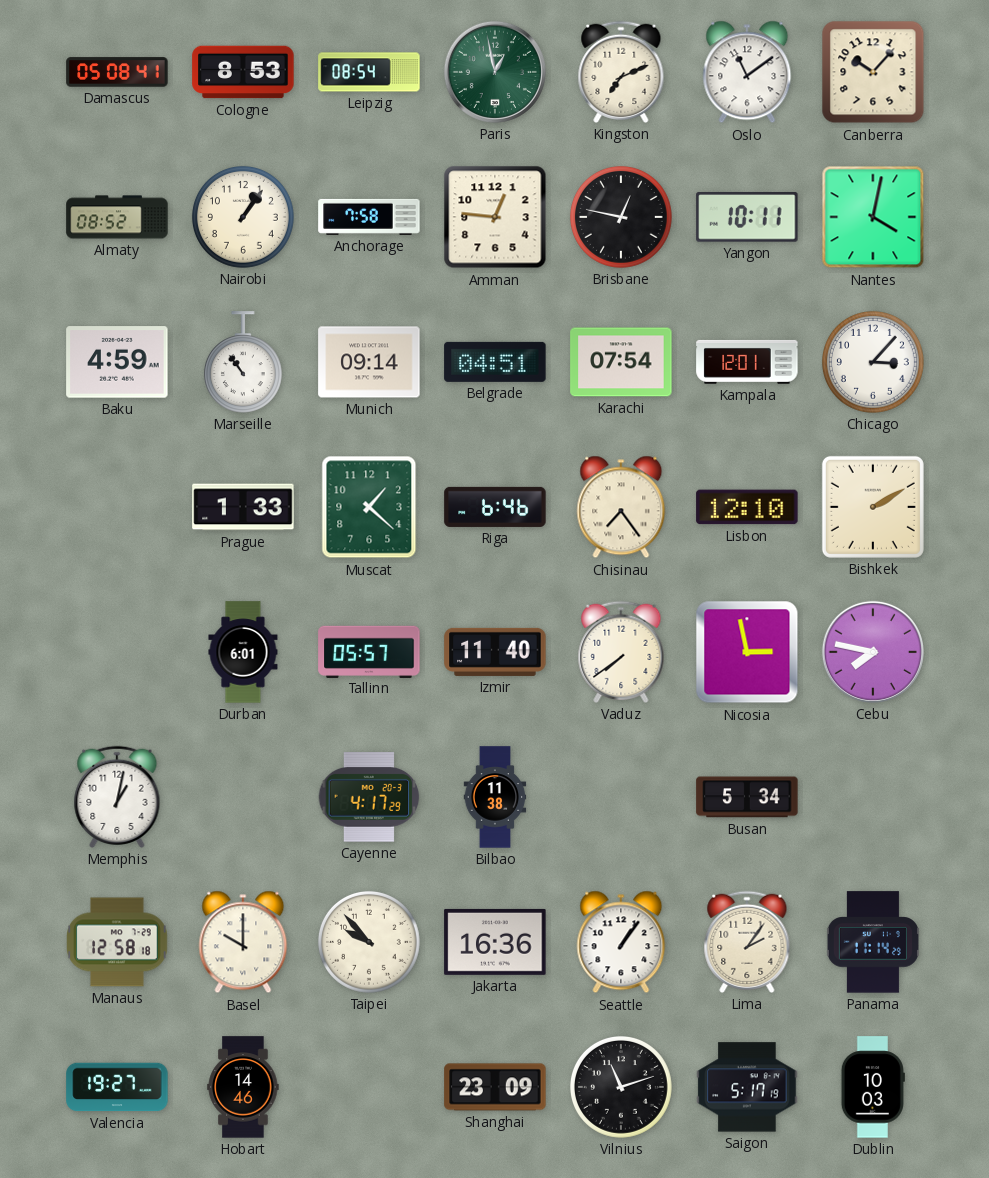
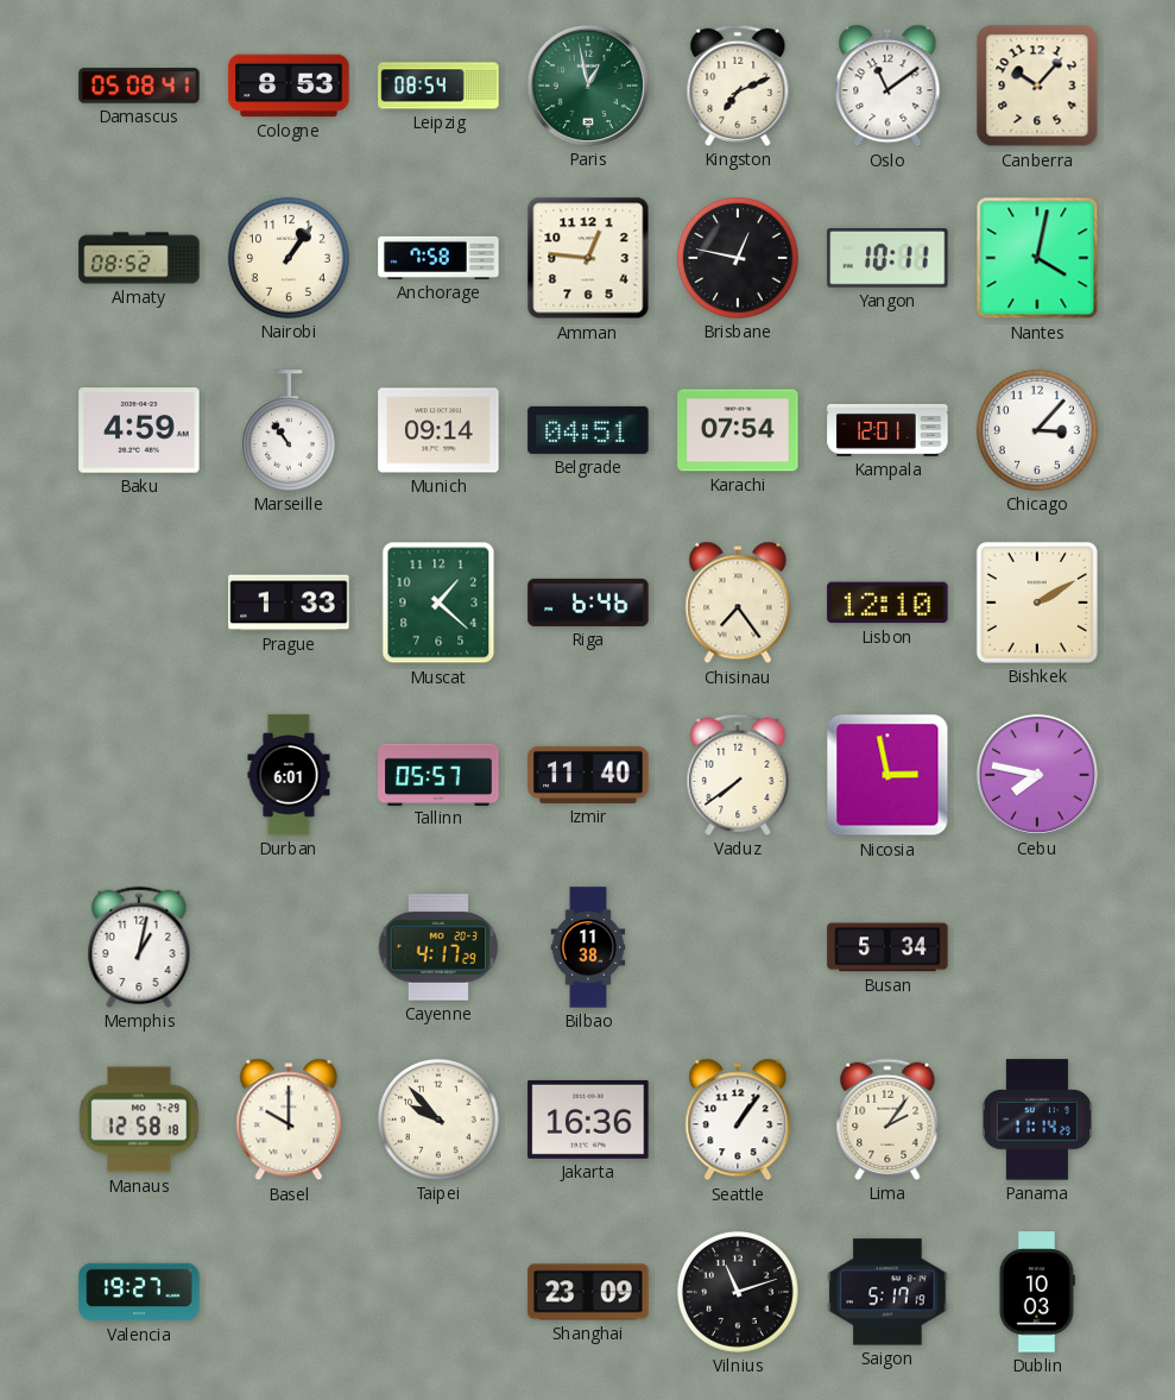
Hobart: 14:46 -> none (243, 1087)
